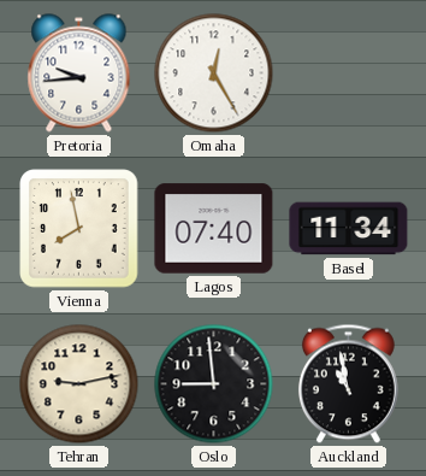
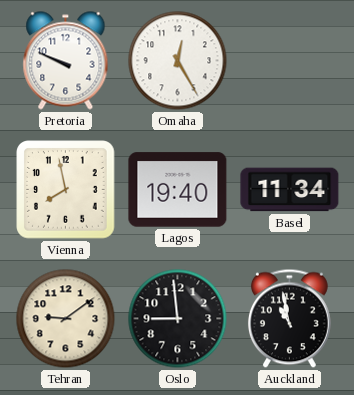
Pretoria: 9:44 -> 9:49 (66, 61)
Lagos: 07:40 -> 19:40 (178, 190)
Tehran: 9:13 -> 9:09 (66, 319)
